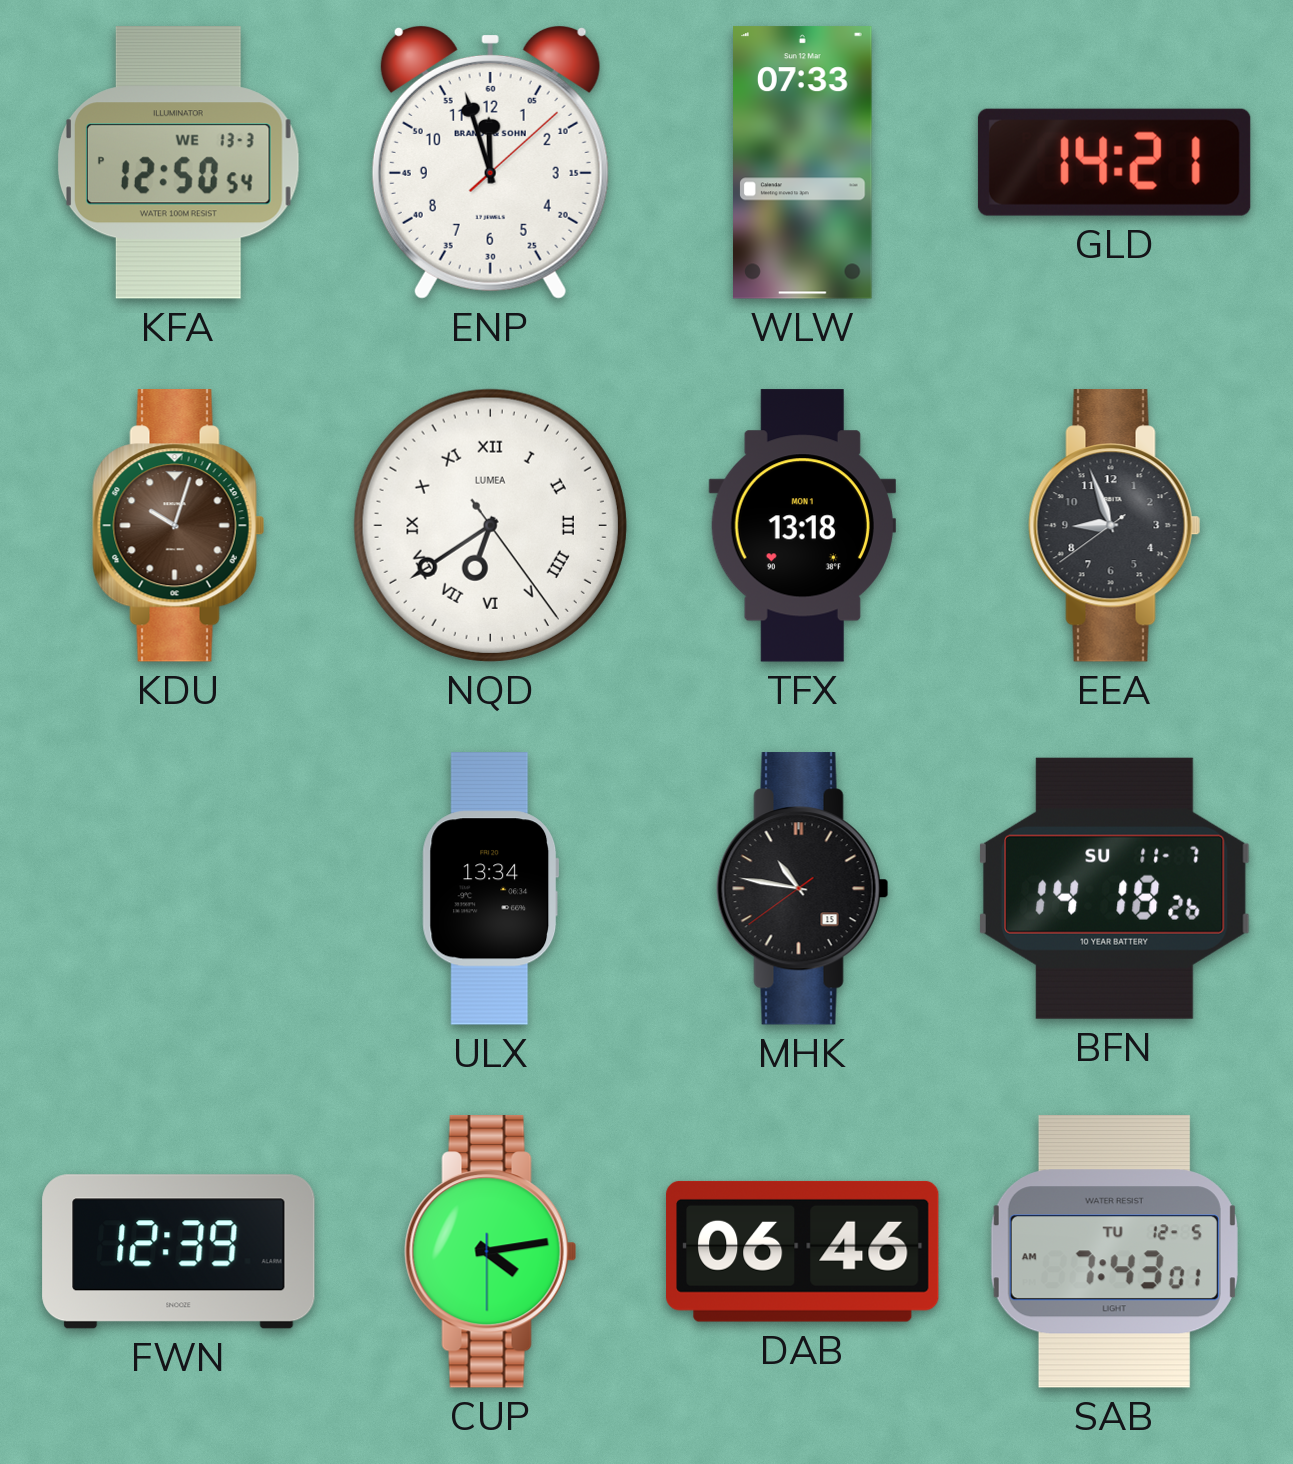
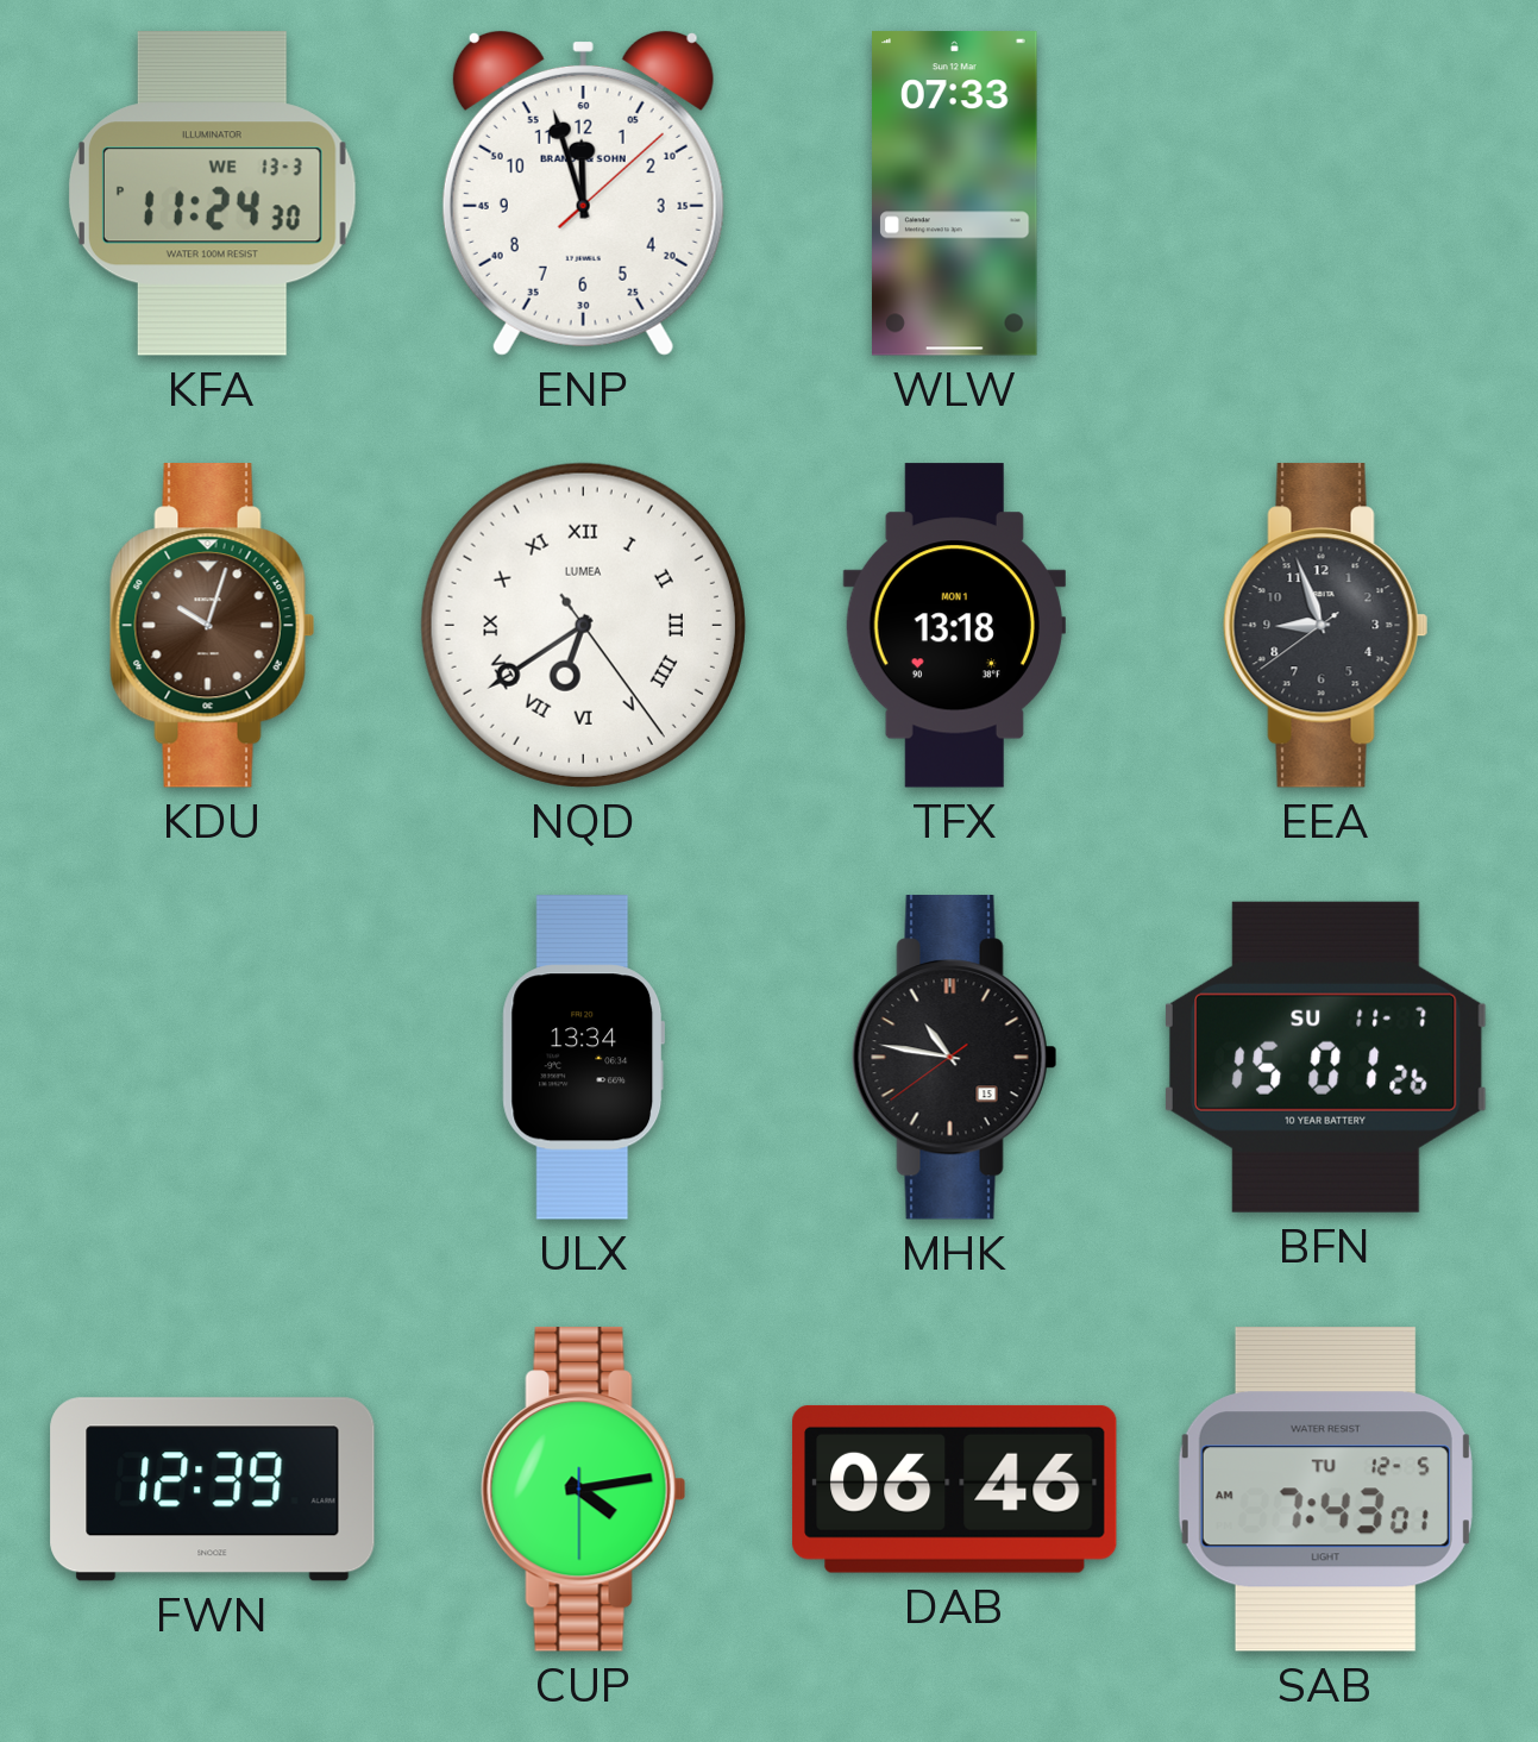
KFA: 12:50 -> 11:24 (212, 194)
GLD: 14:21 -> none (1114, 162)
BFN: 14:18 -> 15:01 (1325, 1057)
